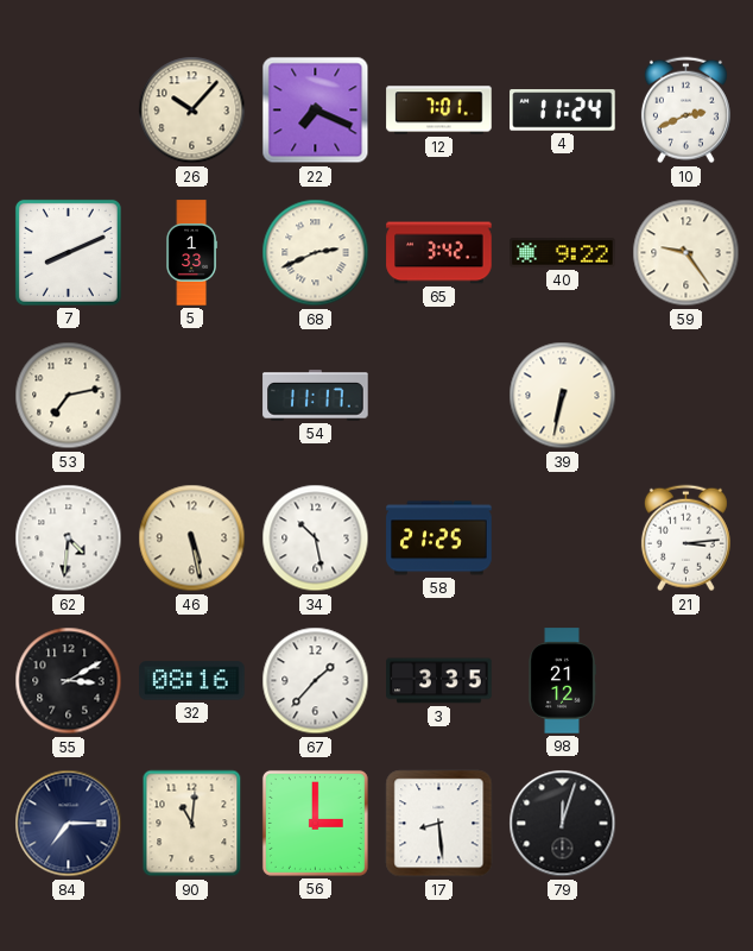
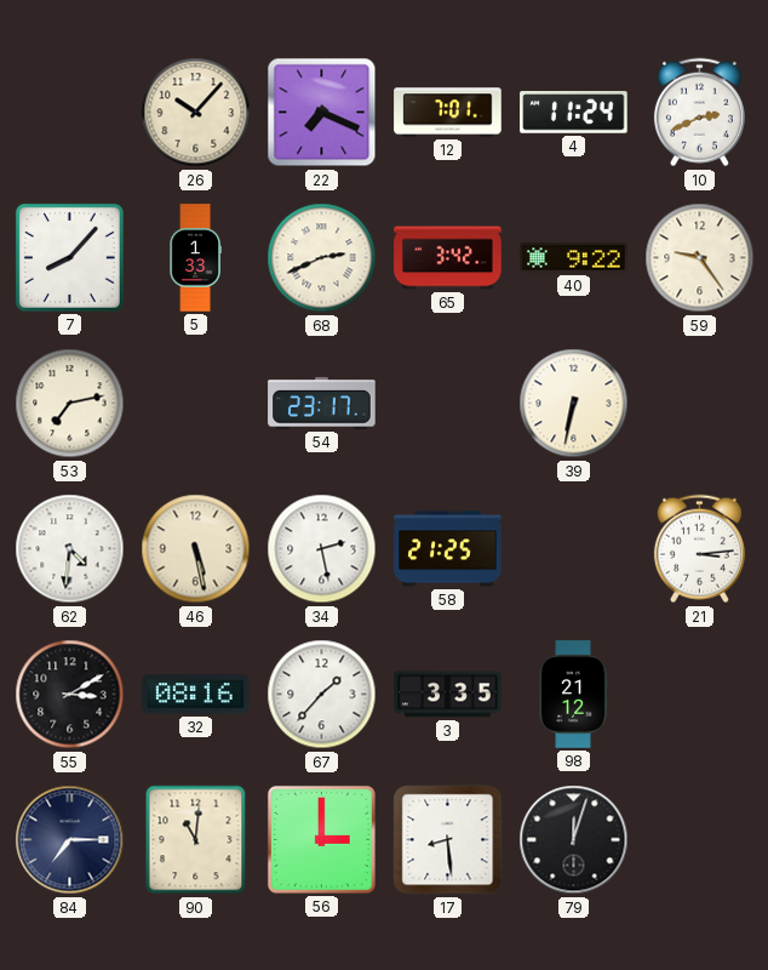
7: 8:11 -> 8:07 (69, 257)
54: 11:17 -> 23:17 (322, 404)
34: 10:28 -> 2:28 (322, 549)
